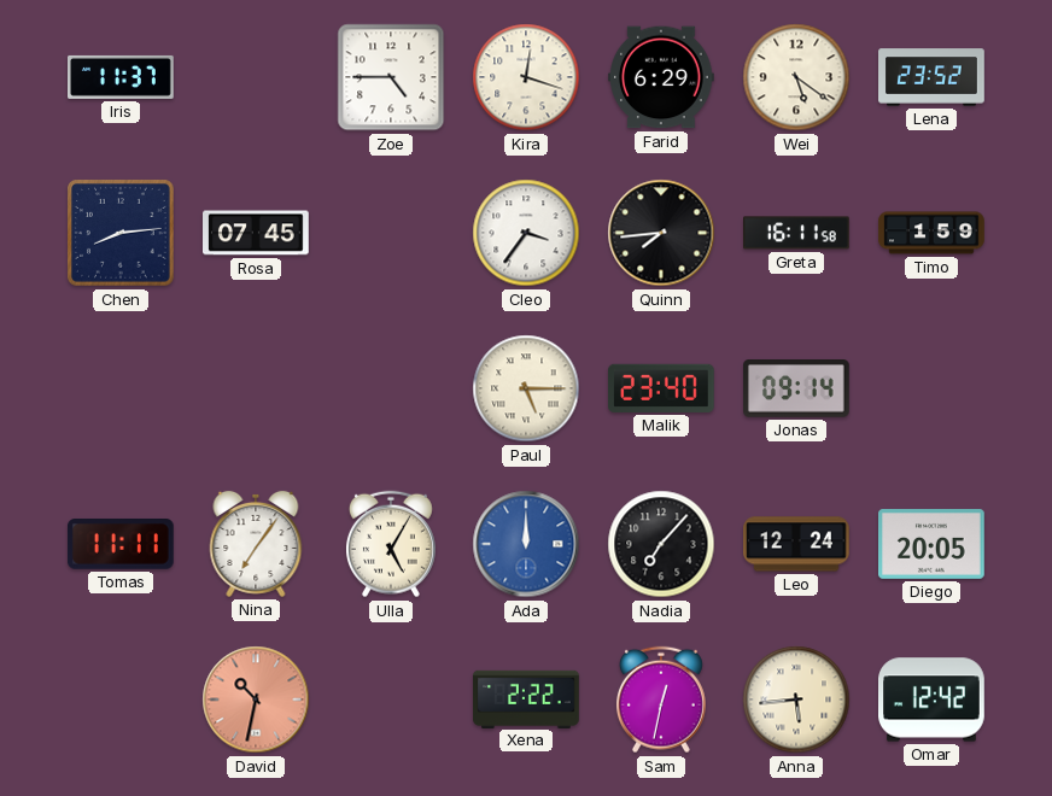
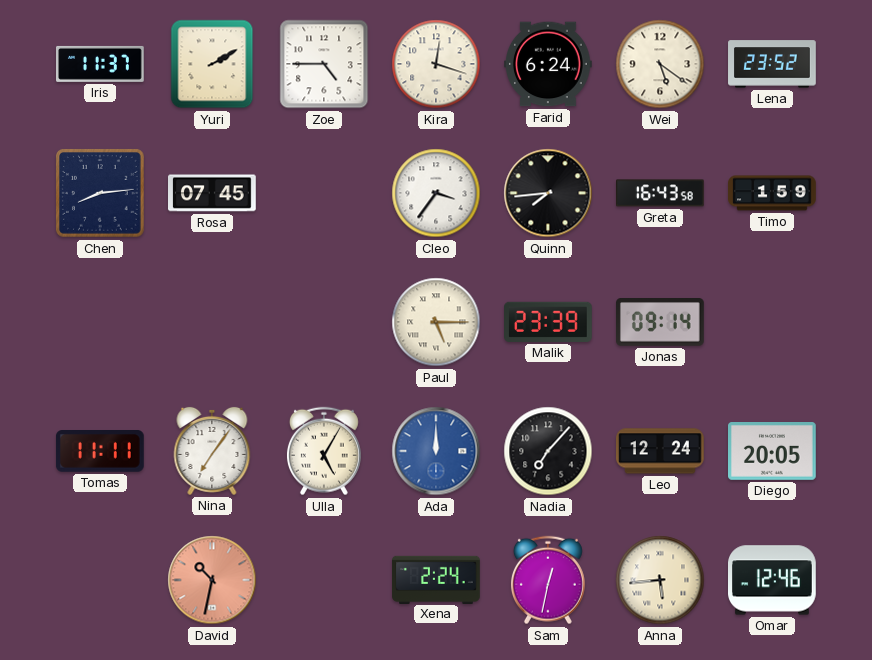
Yuri: none -> 2:10 (212, 64)
Farid: 6:29 -> 6:24 (549, 64)
Greta: 16:11 -> 16:43 (661, 193)
Malik: 23:40 -> 23:39 (549, 322)
Xena: 2:22 -> 2:24 (436, 579)
Omar: 12:42 -> 12:46 (773, 580)
